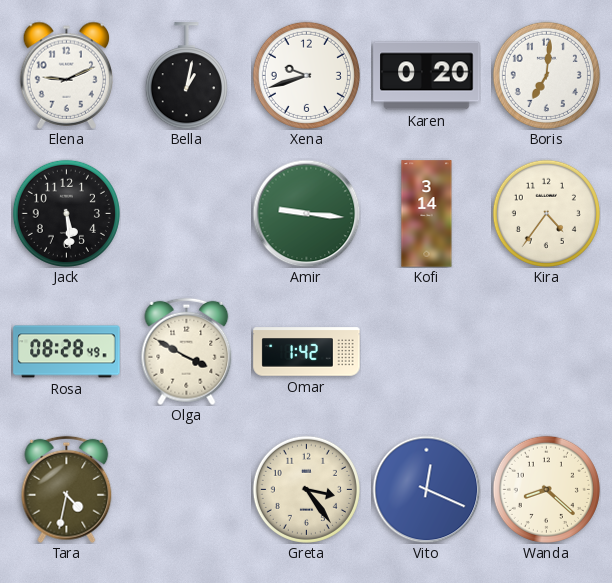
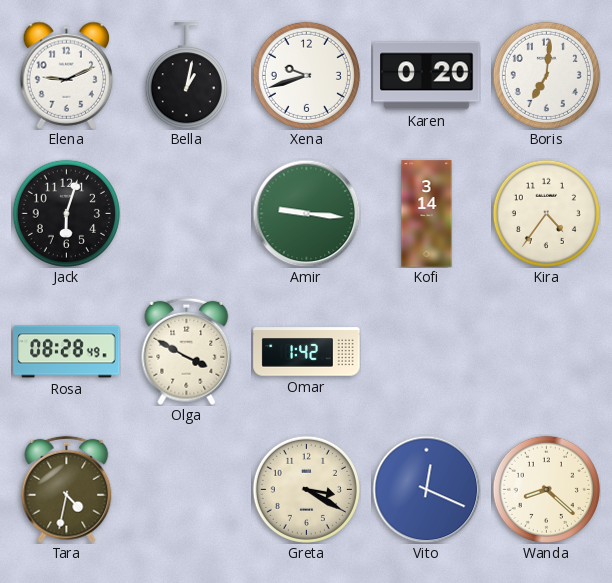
Jack: 5:29 -> 6:03 (66, 213)
Greta: 3:24 -> 3:20 (306, 489)
